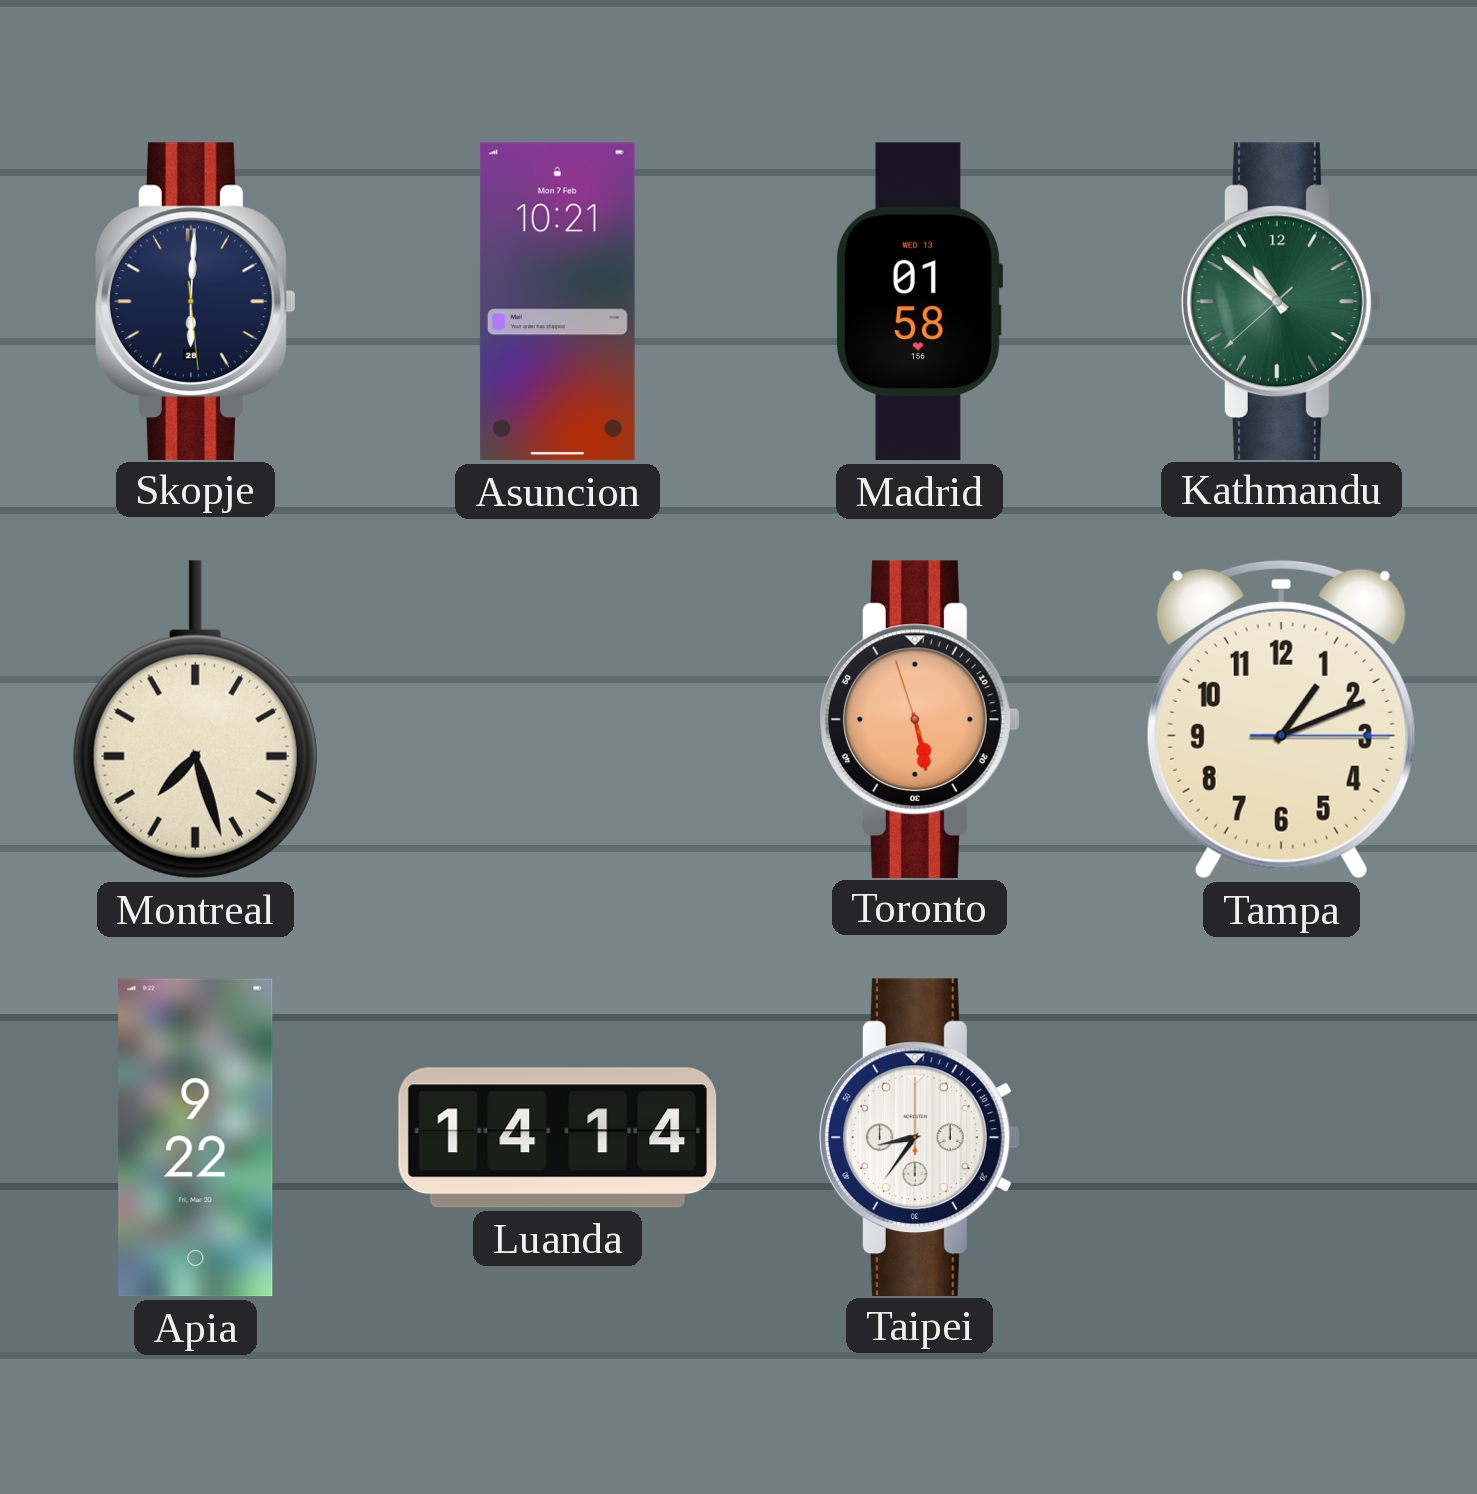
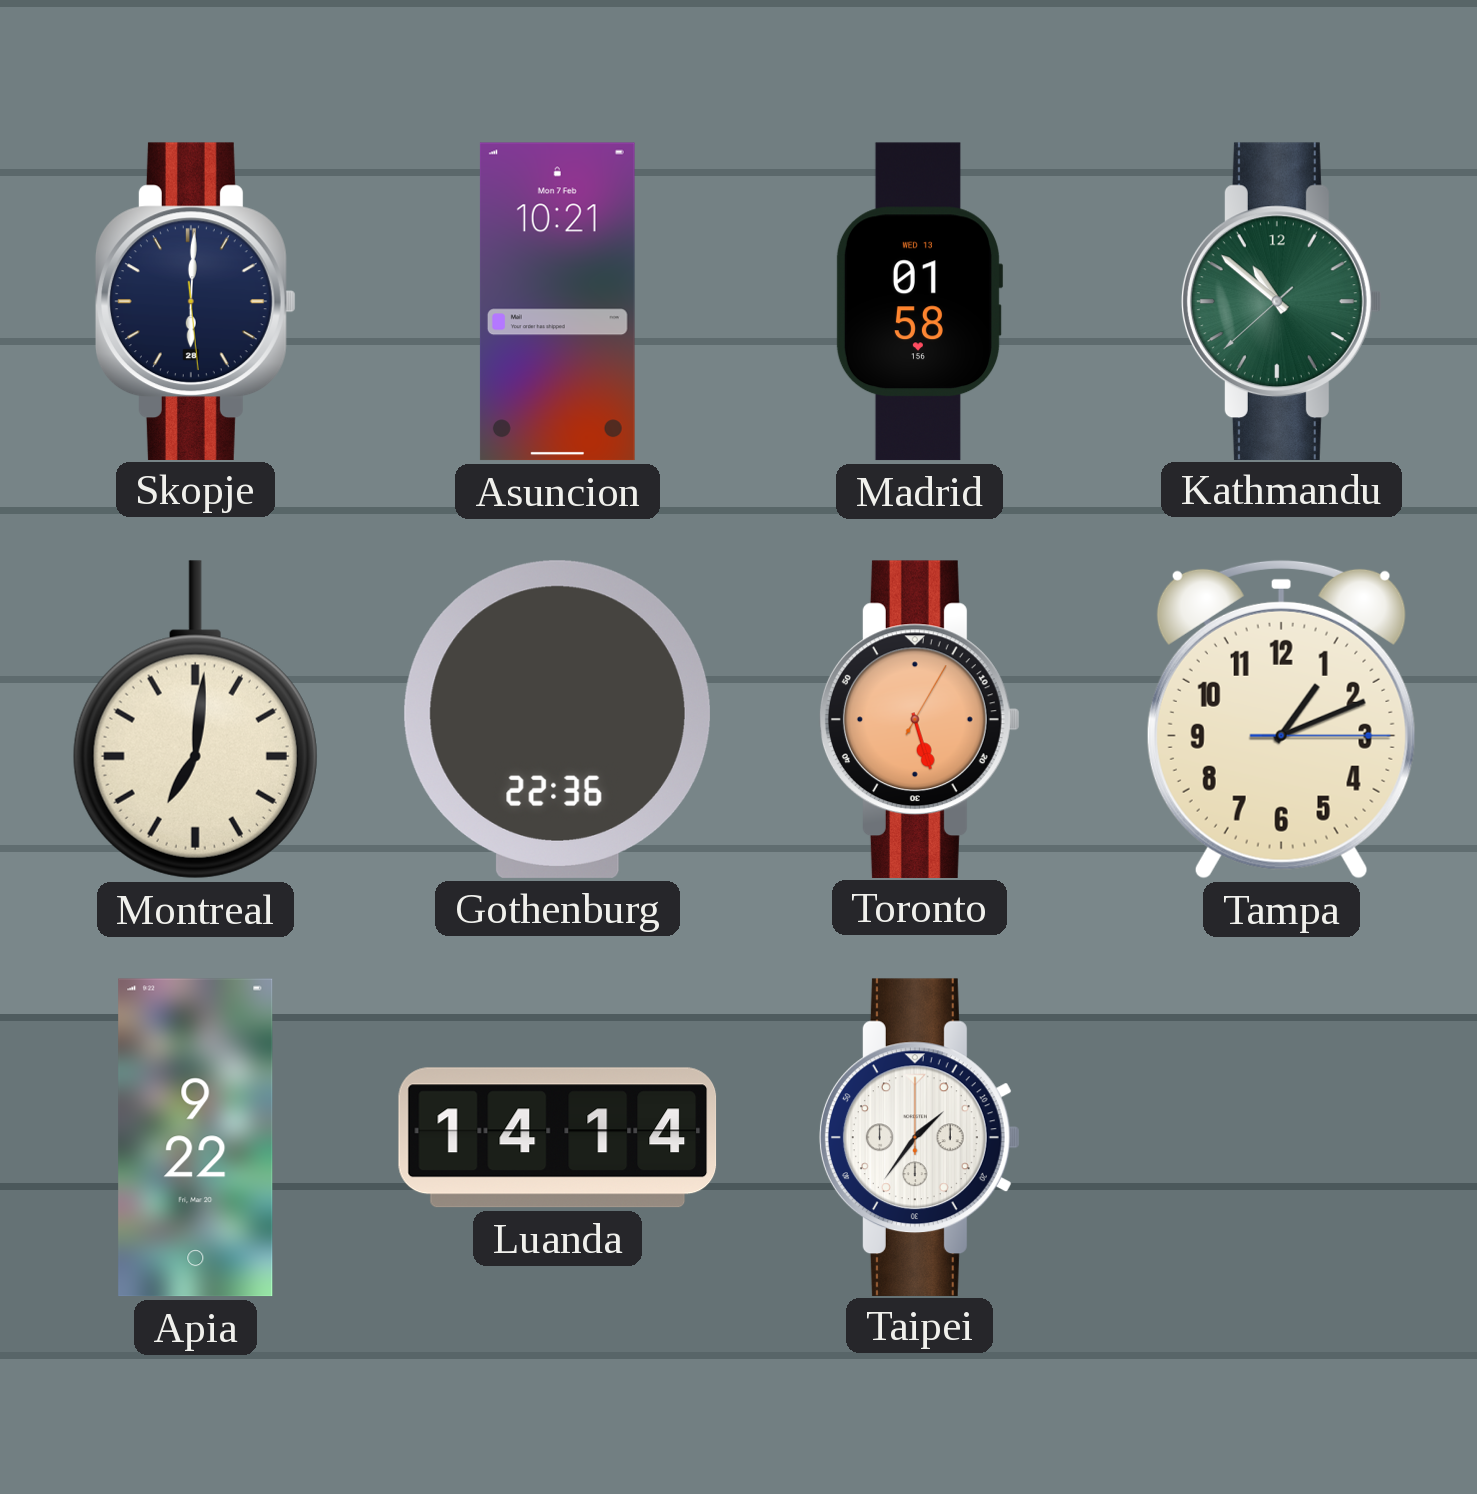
Montreal: 7:27 -> 7:01 (195, 720)
Gothenburg: none -> 22:36 (557, 719)
Toronto: 5:27:57 -> 5:27:05 (919, 719)
Taipei: 8:36 -> 1:36 (919, 1137)
